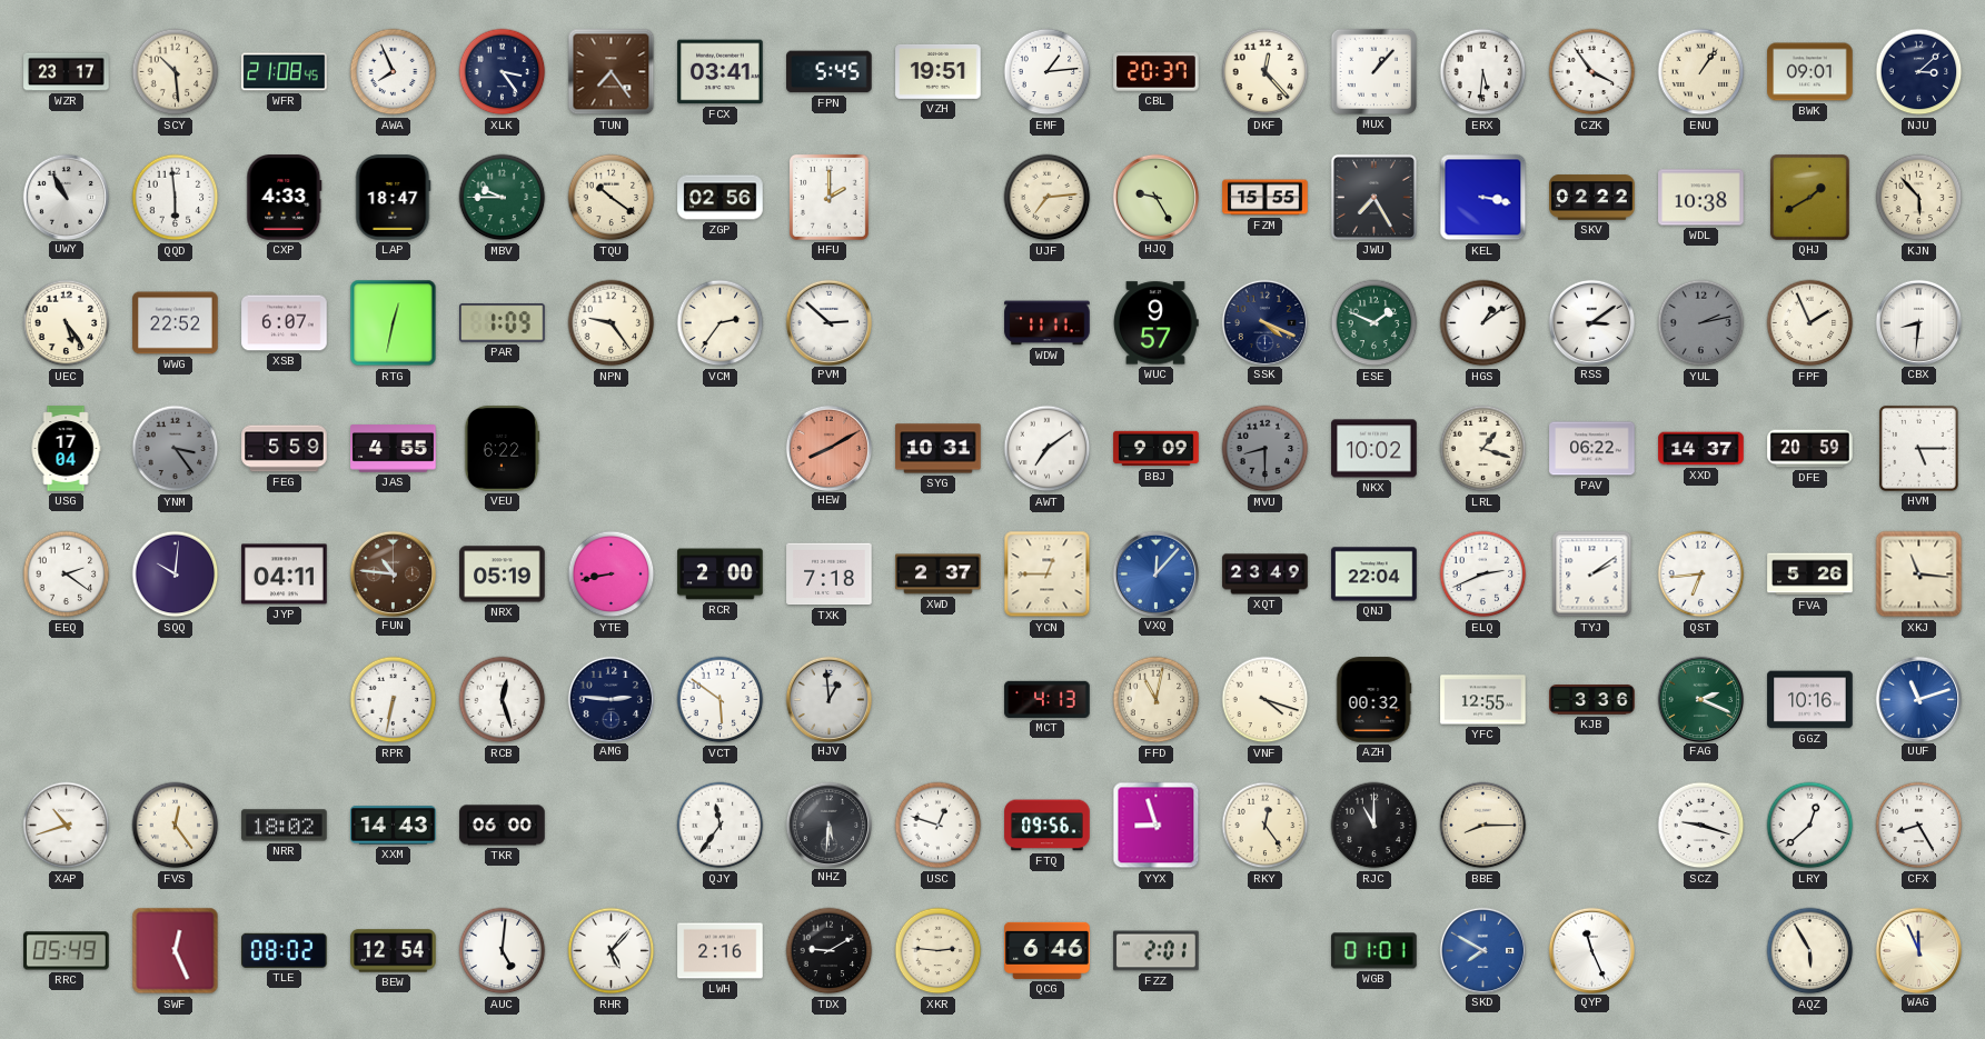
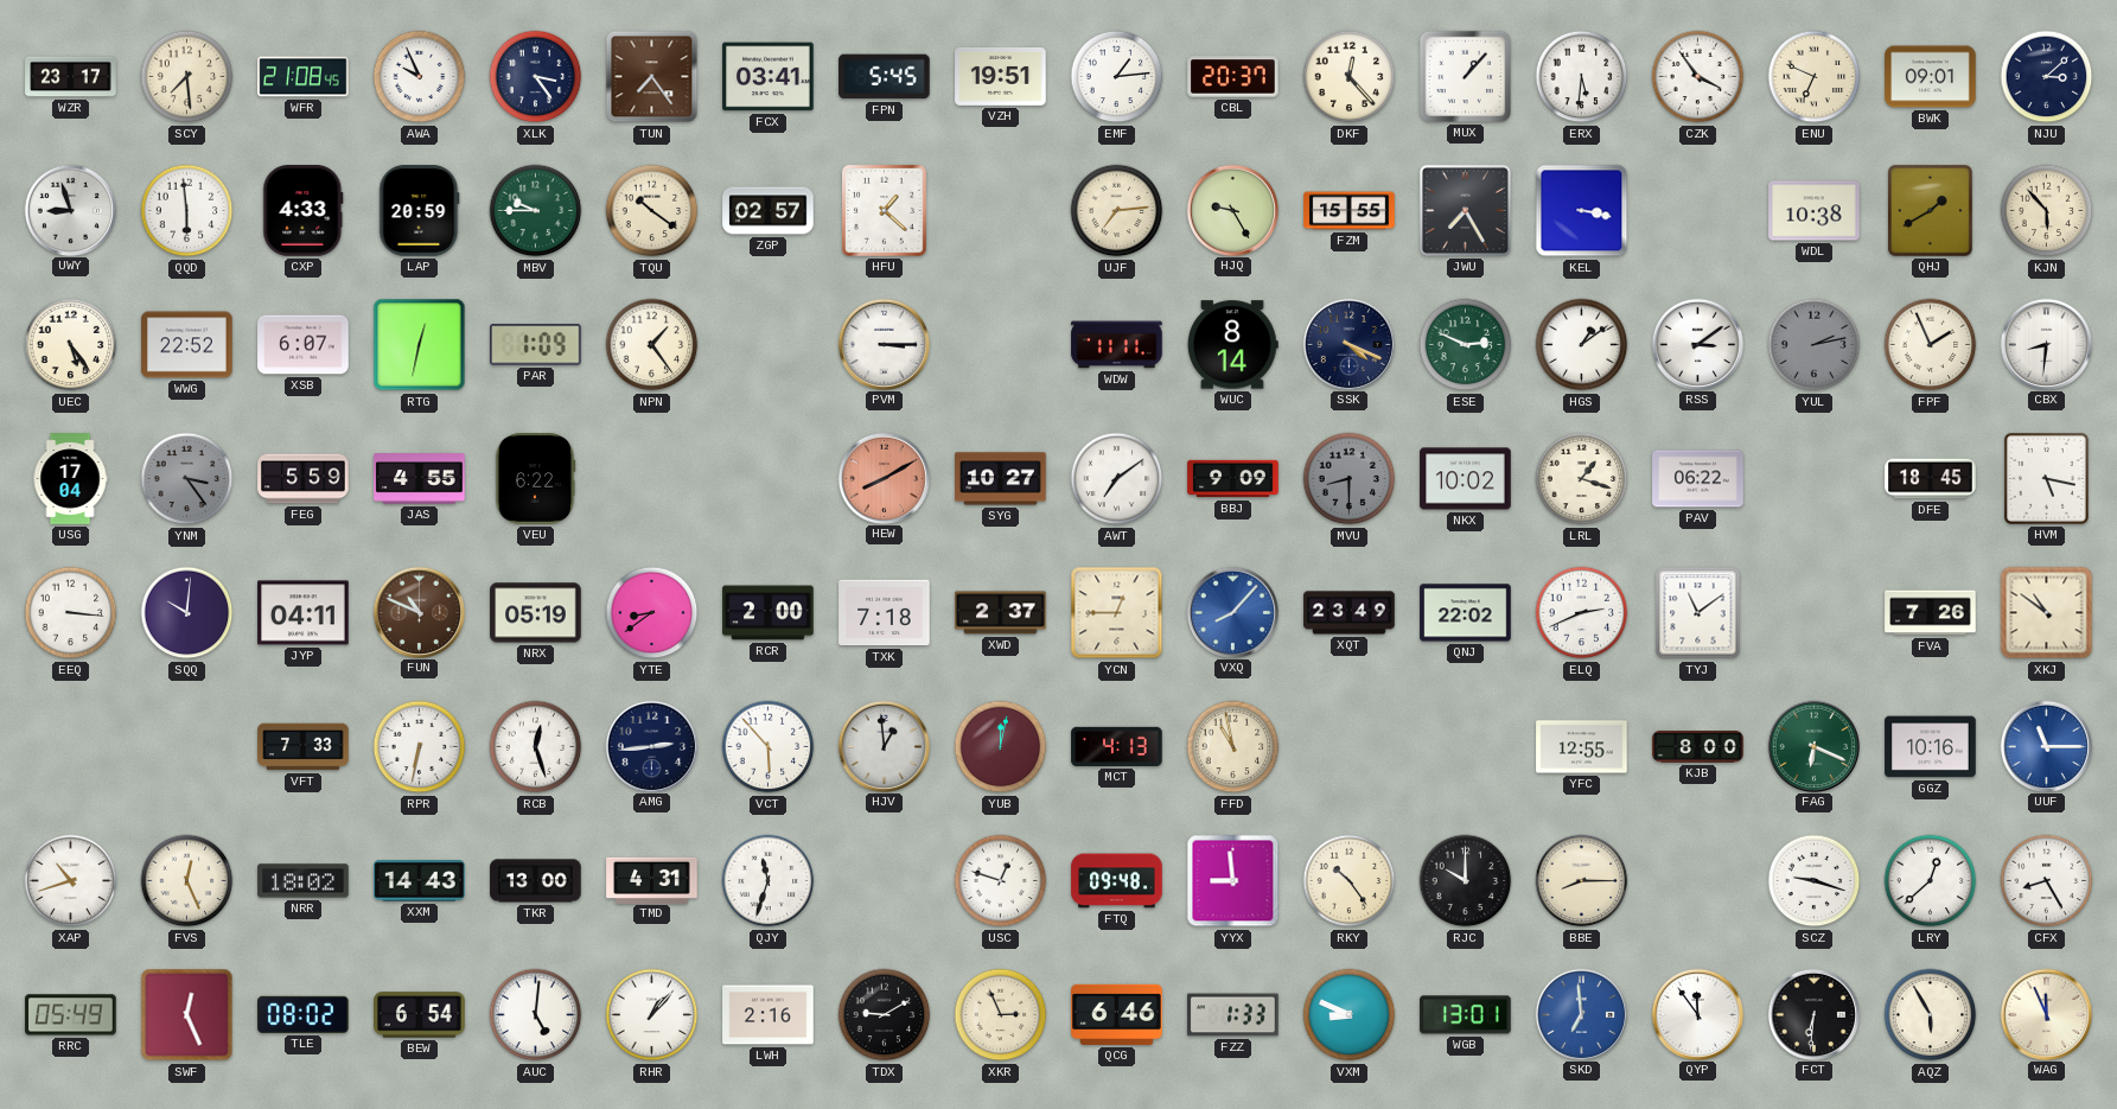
SCY: 10:29 -> 7:29 (187, 77)
AWA: 7:56 -> 9:56 (420, 77)
ENU: 1:06 -> 6:49 (1815, 77)
UWY: 10:55 -> 8:57 (70, 210)
LAP: 18:47 -> 20:59 (420, 211)
ZGP: 02:56 -> 02:57 (769, 211)
HFU: 2:00 -> 1:22 (884, 210)
SKV: 02:22 -> none (1592, 198)
NPN: 9:24 -> 1:24 (652, 345)
VCM: 2:36 -> none (721, 323)
PVM: 2:52 -> 3:15 (884, 344)
WUC: 9:57 -> 8:14 (1233, 345)
ESE: 1:49 -> 2:49 (1466, 345)
SYG: 10:31 -> 10:27 (1001, 479)
XXD: 14:37 -> none (1701, 449)
DFE: 20:59 -> 18:45 (1931, 479)
HVM: 5:15 -> 5:17 (2046, 478)
EEQ: 2:21 -> 3:16 (71, 613)
FUN: 10:46 -> 10:49 (419, 612)
YTE: 8:43 -> 8:39 (652, 613)
VXQ: 12:07 -> 8:07 (1232, 612)
QNJ: 22:04 -> 22:02 (1466, 613)
TYJ: 2:09 -> 11:09 (1698, 613)
QST: 6:44 -> none (1701, 575)
FVA: 5:26 -> 7:26 (1931, 613)
XKJ: 11:16 -> 10:51 (2047, 613)
VFT: none -> 7:33 (304, 747)
AMG: 2:46 -> 2:44 (651, 746)
VCT: 5:51 -> 5:53 (769, 747)
YUB: none -> 12:02 (1001, 747)
FFD: 11:02 -> 10:58 (1233, 747)
VNF: 4:18 -> none (1266, 700)
AZH: 00:32 -> none (1373, 700)
KJB: 3:36 -> 8:00 (1698, 747)
FAG: 2:19 -> 6:19 (1813, 746)
UUF: 11:12 -> 11:15 (2046, 746)
FVS: 12:24 -> 12:26 (187, 881)
TKR: 06:00 -> 13:00 (536, 881)
TMD: none -> 4:31 (652, 880)
QJY: 11:36 -> 11:33 (769, 881)
NHZ: 5:31 -> none (828, 825)
FTQ: 09:56 -> 09:48 (1117, 881)
YYX: 8:57 -> 8:59 (1233, 881)
RKY: 12:24 -> 10:24 (1350, 881)
RJC: 11:00 -> 10:00 (1466, 881)
BEW: 12:54 -> 6:54 (420, 1015)
RHR: 5:07 -> 1:07 (652, 1015)
XKR: 2:46 -> 2:56 (1001, 1015)
FZZ: 2:01 -> 1:33 (1233, 1015)
VXM: none -> 8:49 (1350, 1015)
WGB: 01:01 -> 13:01 (1466, 1015)
SKD: 7:50 -> 6:59 (1581, 1014)
QYP: 11:26 -> 11:54 (1697, 1014)
FCT: none -> 6:31 (1813, 1014)
